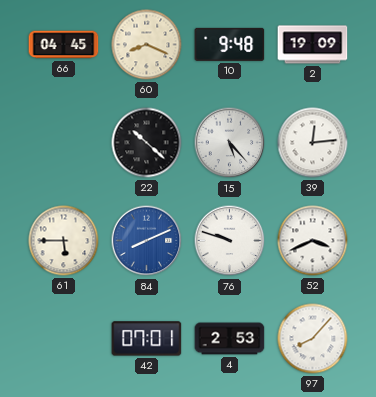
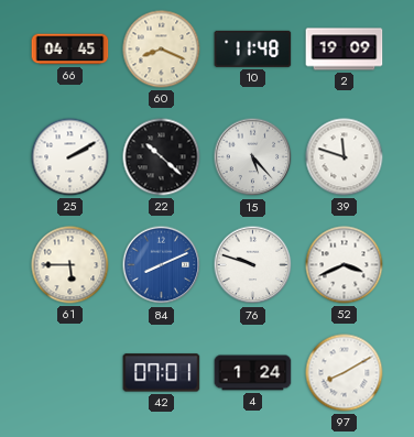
10: 9:48 -> 11:48 (253, 48)
25: none -> 2:10 (70, 157)
39: 12:14 -> 11:48 (345, 157)
4: 2:53 -> 1:24 (253, 373)
97: 8:07 -> 8:10 (345, 373)
